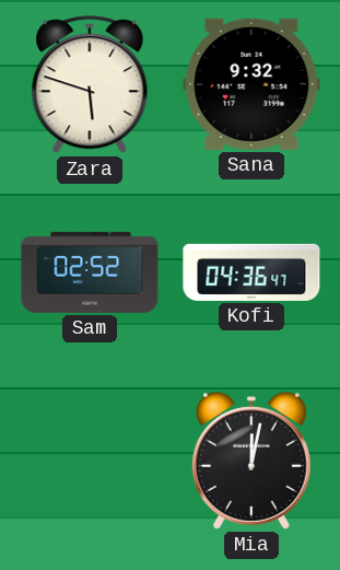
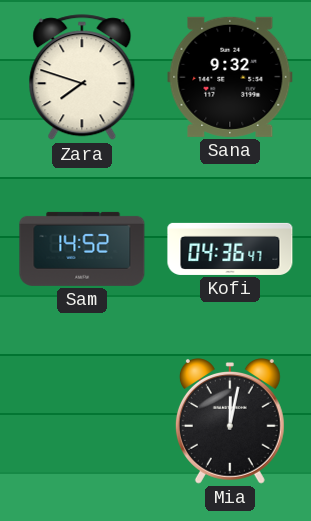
Zara: 5:48 -> 7:48 (82, 78)
Sam: 02:52 -> 14:52 (82, 249)
